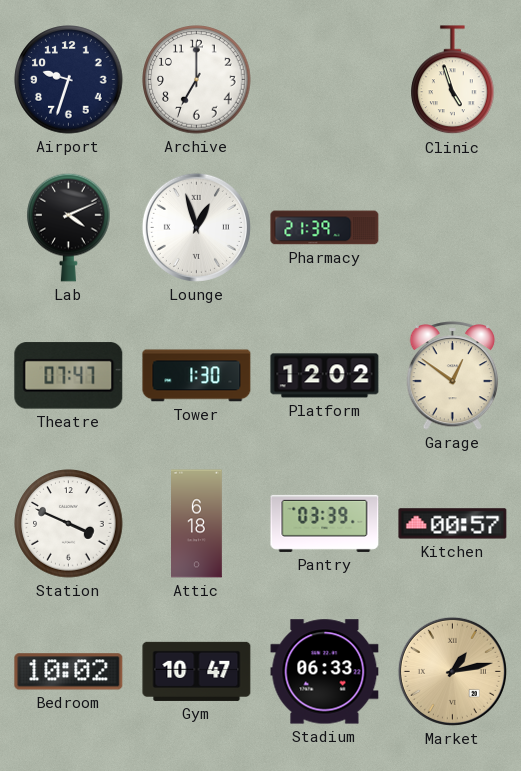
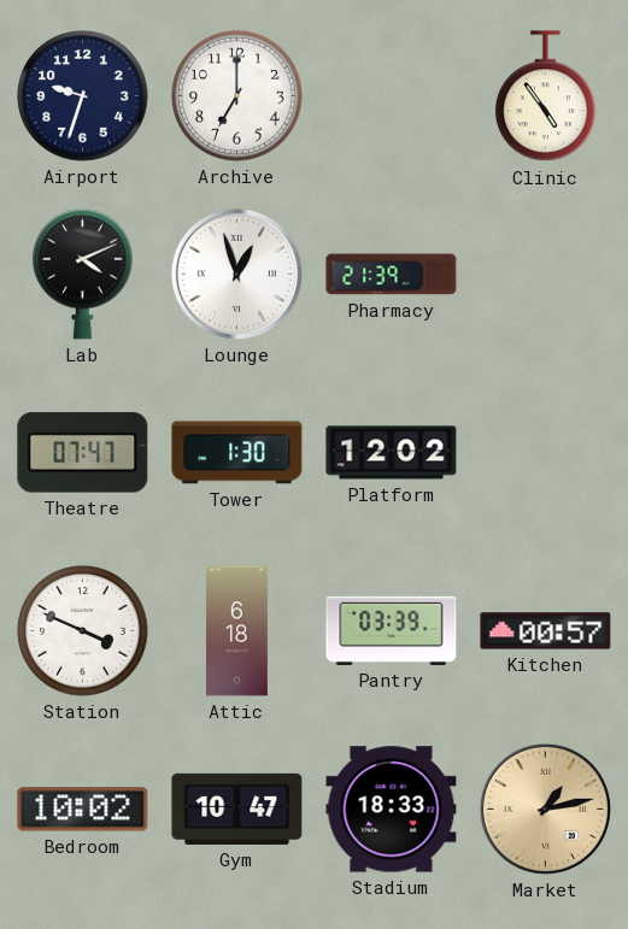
Clinic: 4:57 -> 4:54 (546, 96)
Garage: 12:51 -> none (453, 376)
Stadium: 06:33 -> 18:33 (392, 810)
